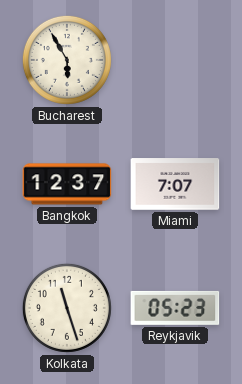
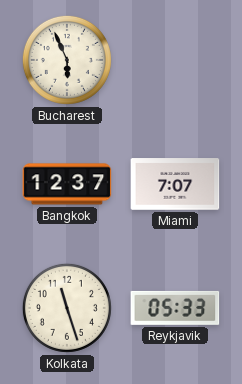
Bucharest: 5:55 -> 5:56 (67, 60)
Reykjavik: 05:23 -> 05:33 (175, 308)
